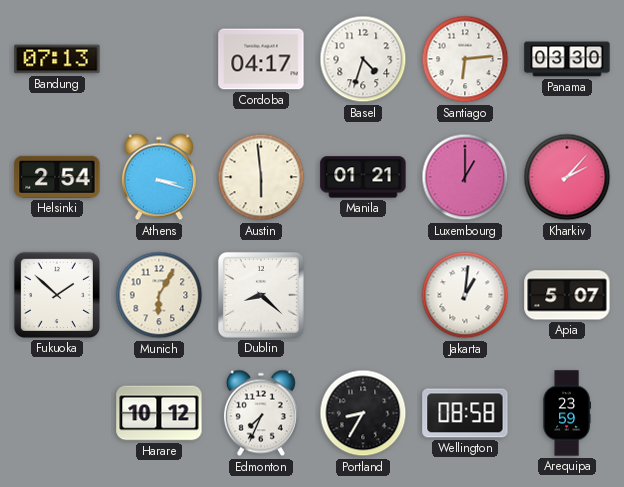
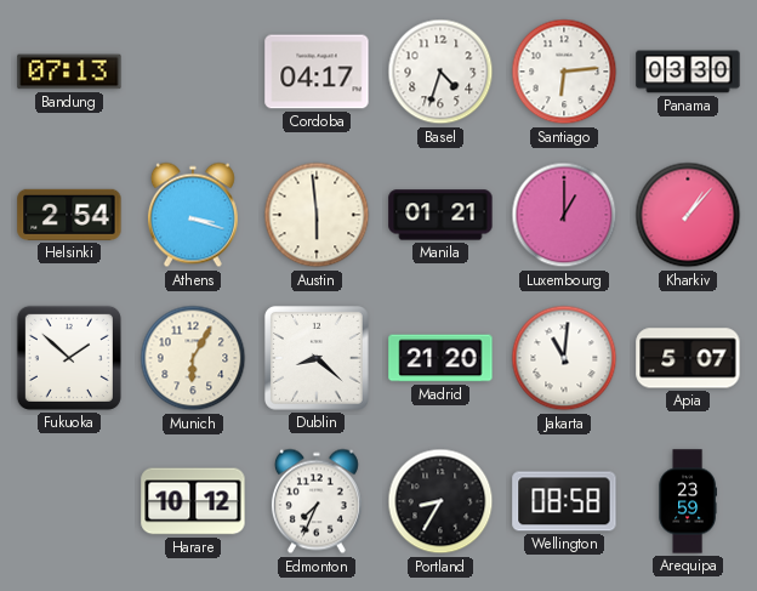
Kharkiv: 2:07 -> 1:07 (688, 215)
Madrid: none -> 21:20 (440, 358)
Jakarta: 1:01 -> 11:01 (564, 358)
